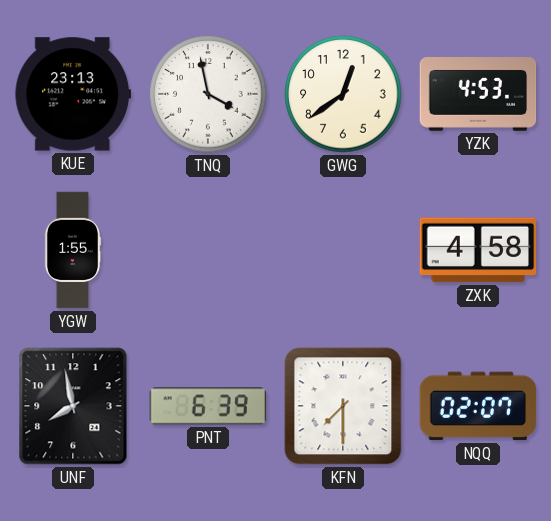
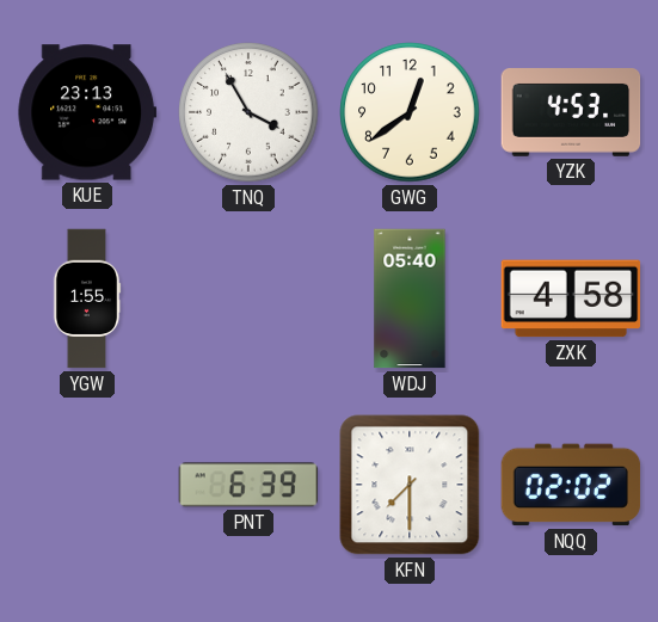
TNQ: 3:58 -> 3:55 (248, 112)
WDJ: none -> 05:40 (410, 298)
UNF: 7:58 -> none (73, 406)
NQQ: 02:07 -> 02:02 (571, 485)
